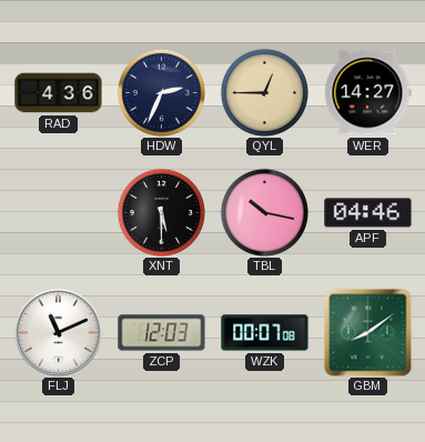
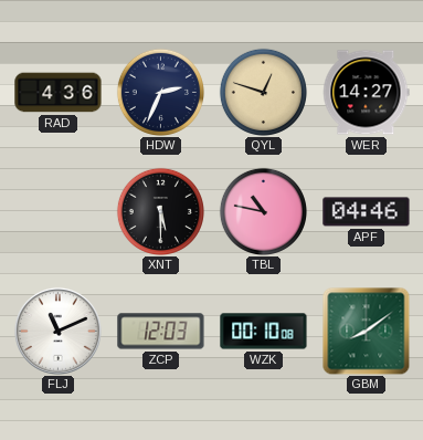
QYL: 12:45 -> 12:48 (263, 92)
TBL: 10:17 -> 10:47 (263, 211)
WZK: 00:07 -> 00:10 (264, 332)
